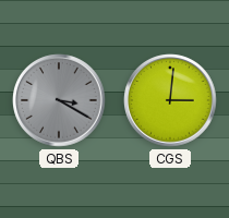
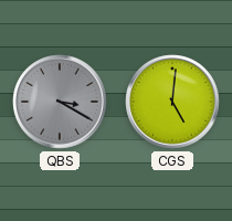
CGS: 3:01 -> 5:01 (172, 102)
